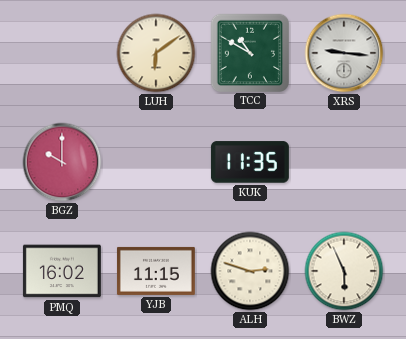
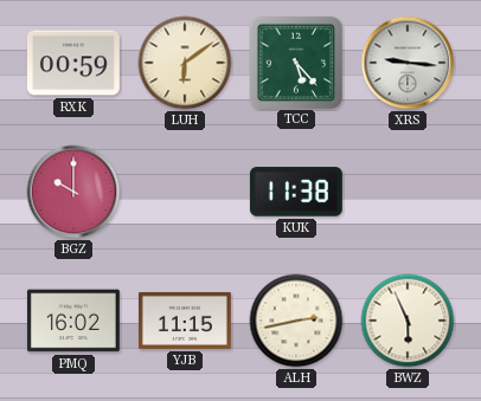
RXK: none -> 00:59 (73, 63)
TCC: 10:50 -> 5:23 (295, 62)
KUK: 11:35 -> 11:38 (296, 192)
ALH: 2:48 -> 2:43 (296, 321)
